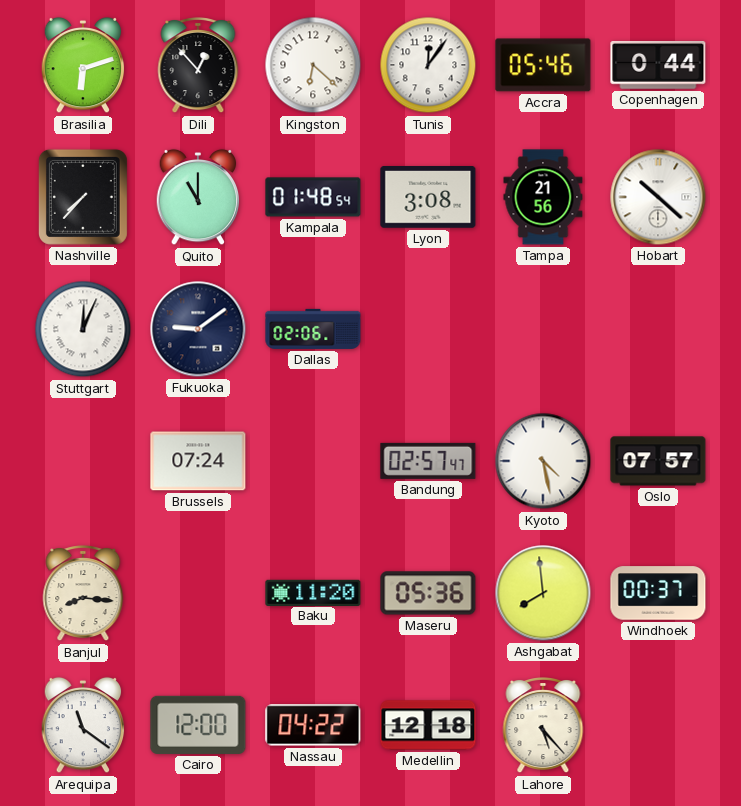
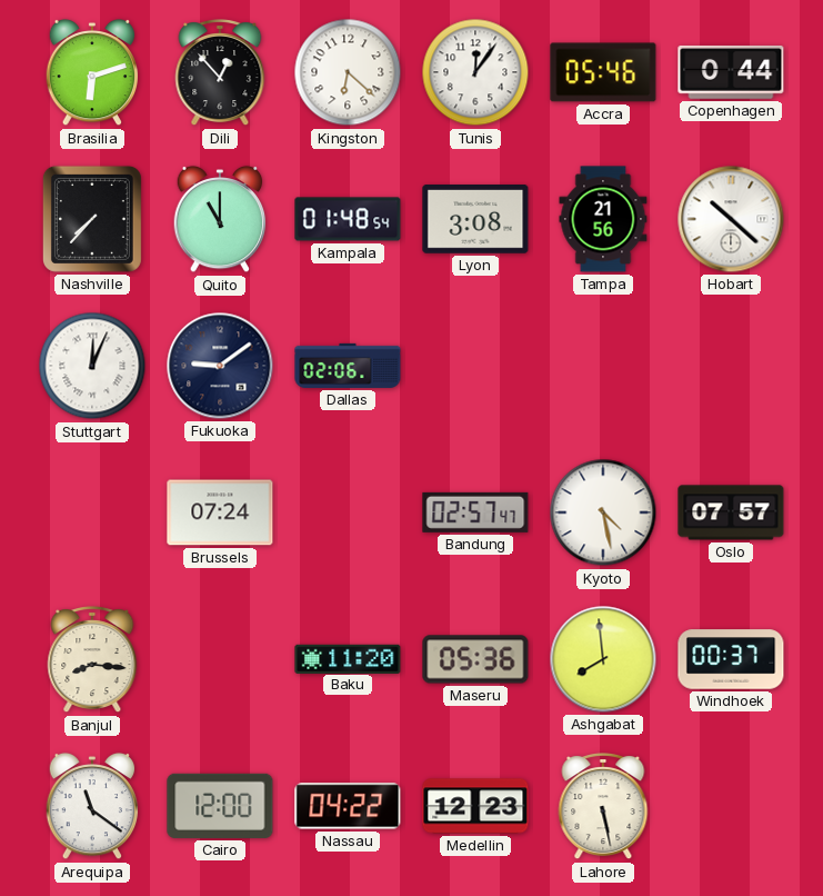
Medellin: 12:18 -> 12:23 (475, 806)
Lahore: 5:23 -> 5:28 (603, 807)
